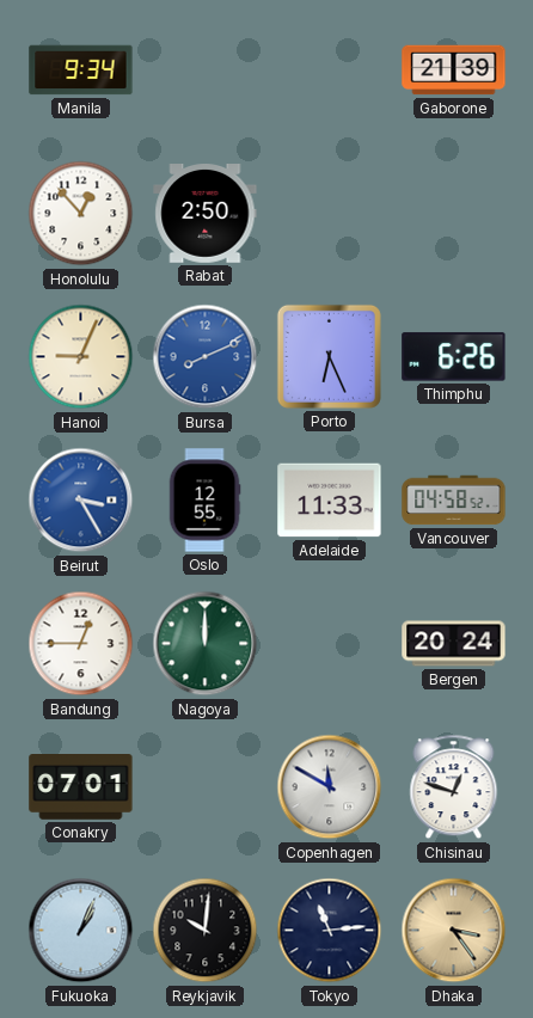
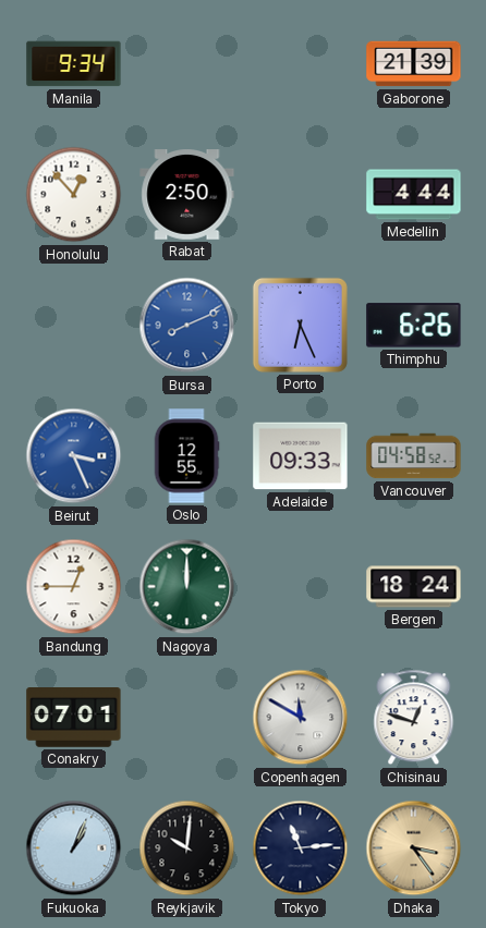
Medellin: none -> 4:44 (414, 195)
Hanoi: 9:04 -> none (81, 357)
Beirut: 3:25 -> 3:26 (74, 456)
Adelaide: 11:33 -> 09:33 (301, 456)
Bergen: 20:24 -> 18:24 (414, 587)
